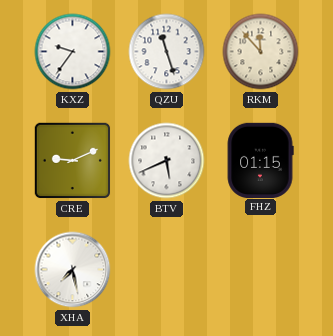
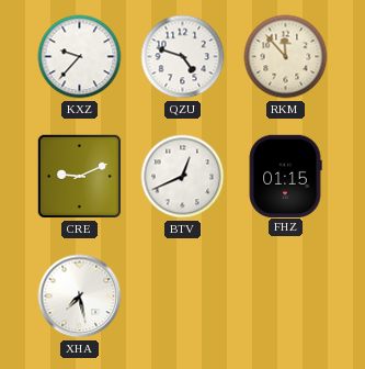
KXZ: 9:36 -> 9:37 (80, 57)
QZU: 11:27 -> 4:48 (183, 57)
BTV: 5:41 -> 12:41 (183, 177)
